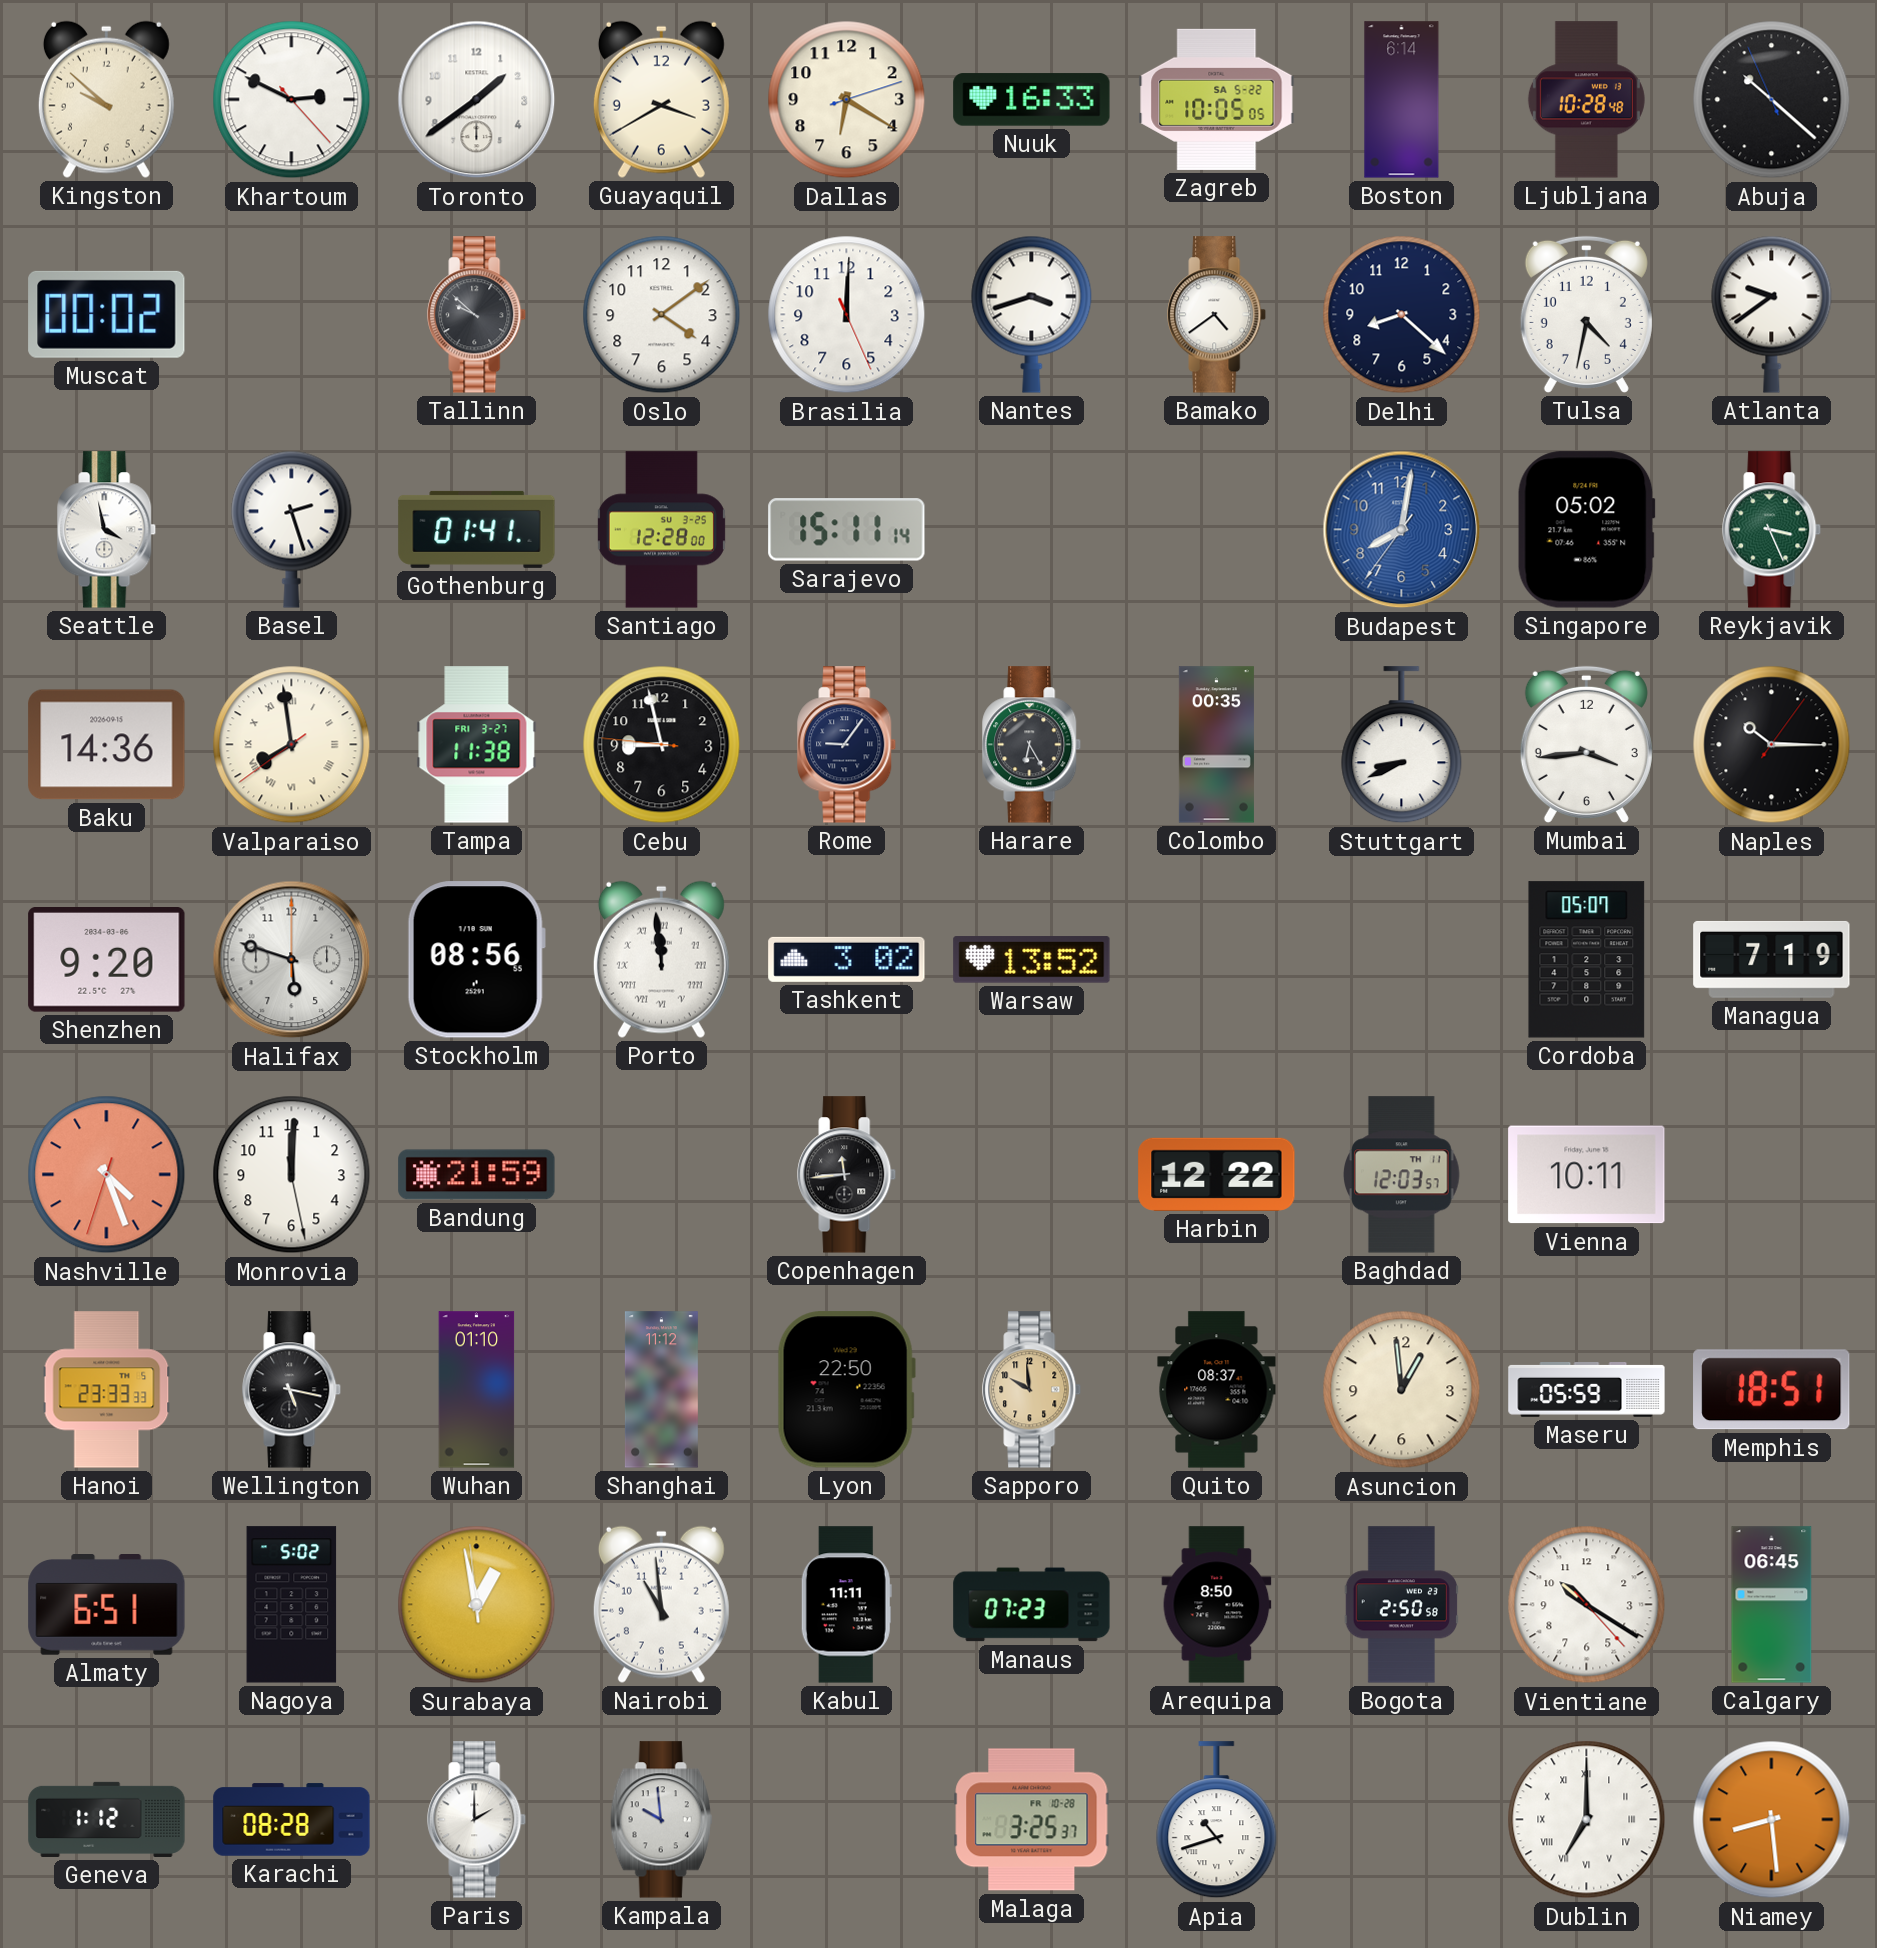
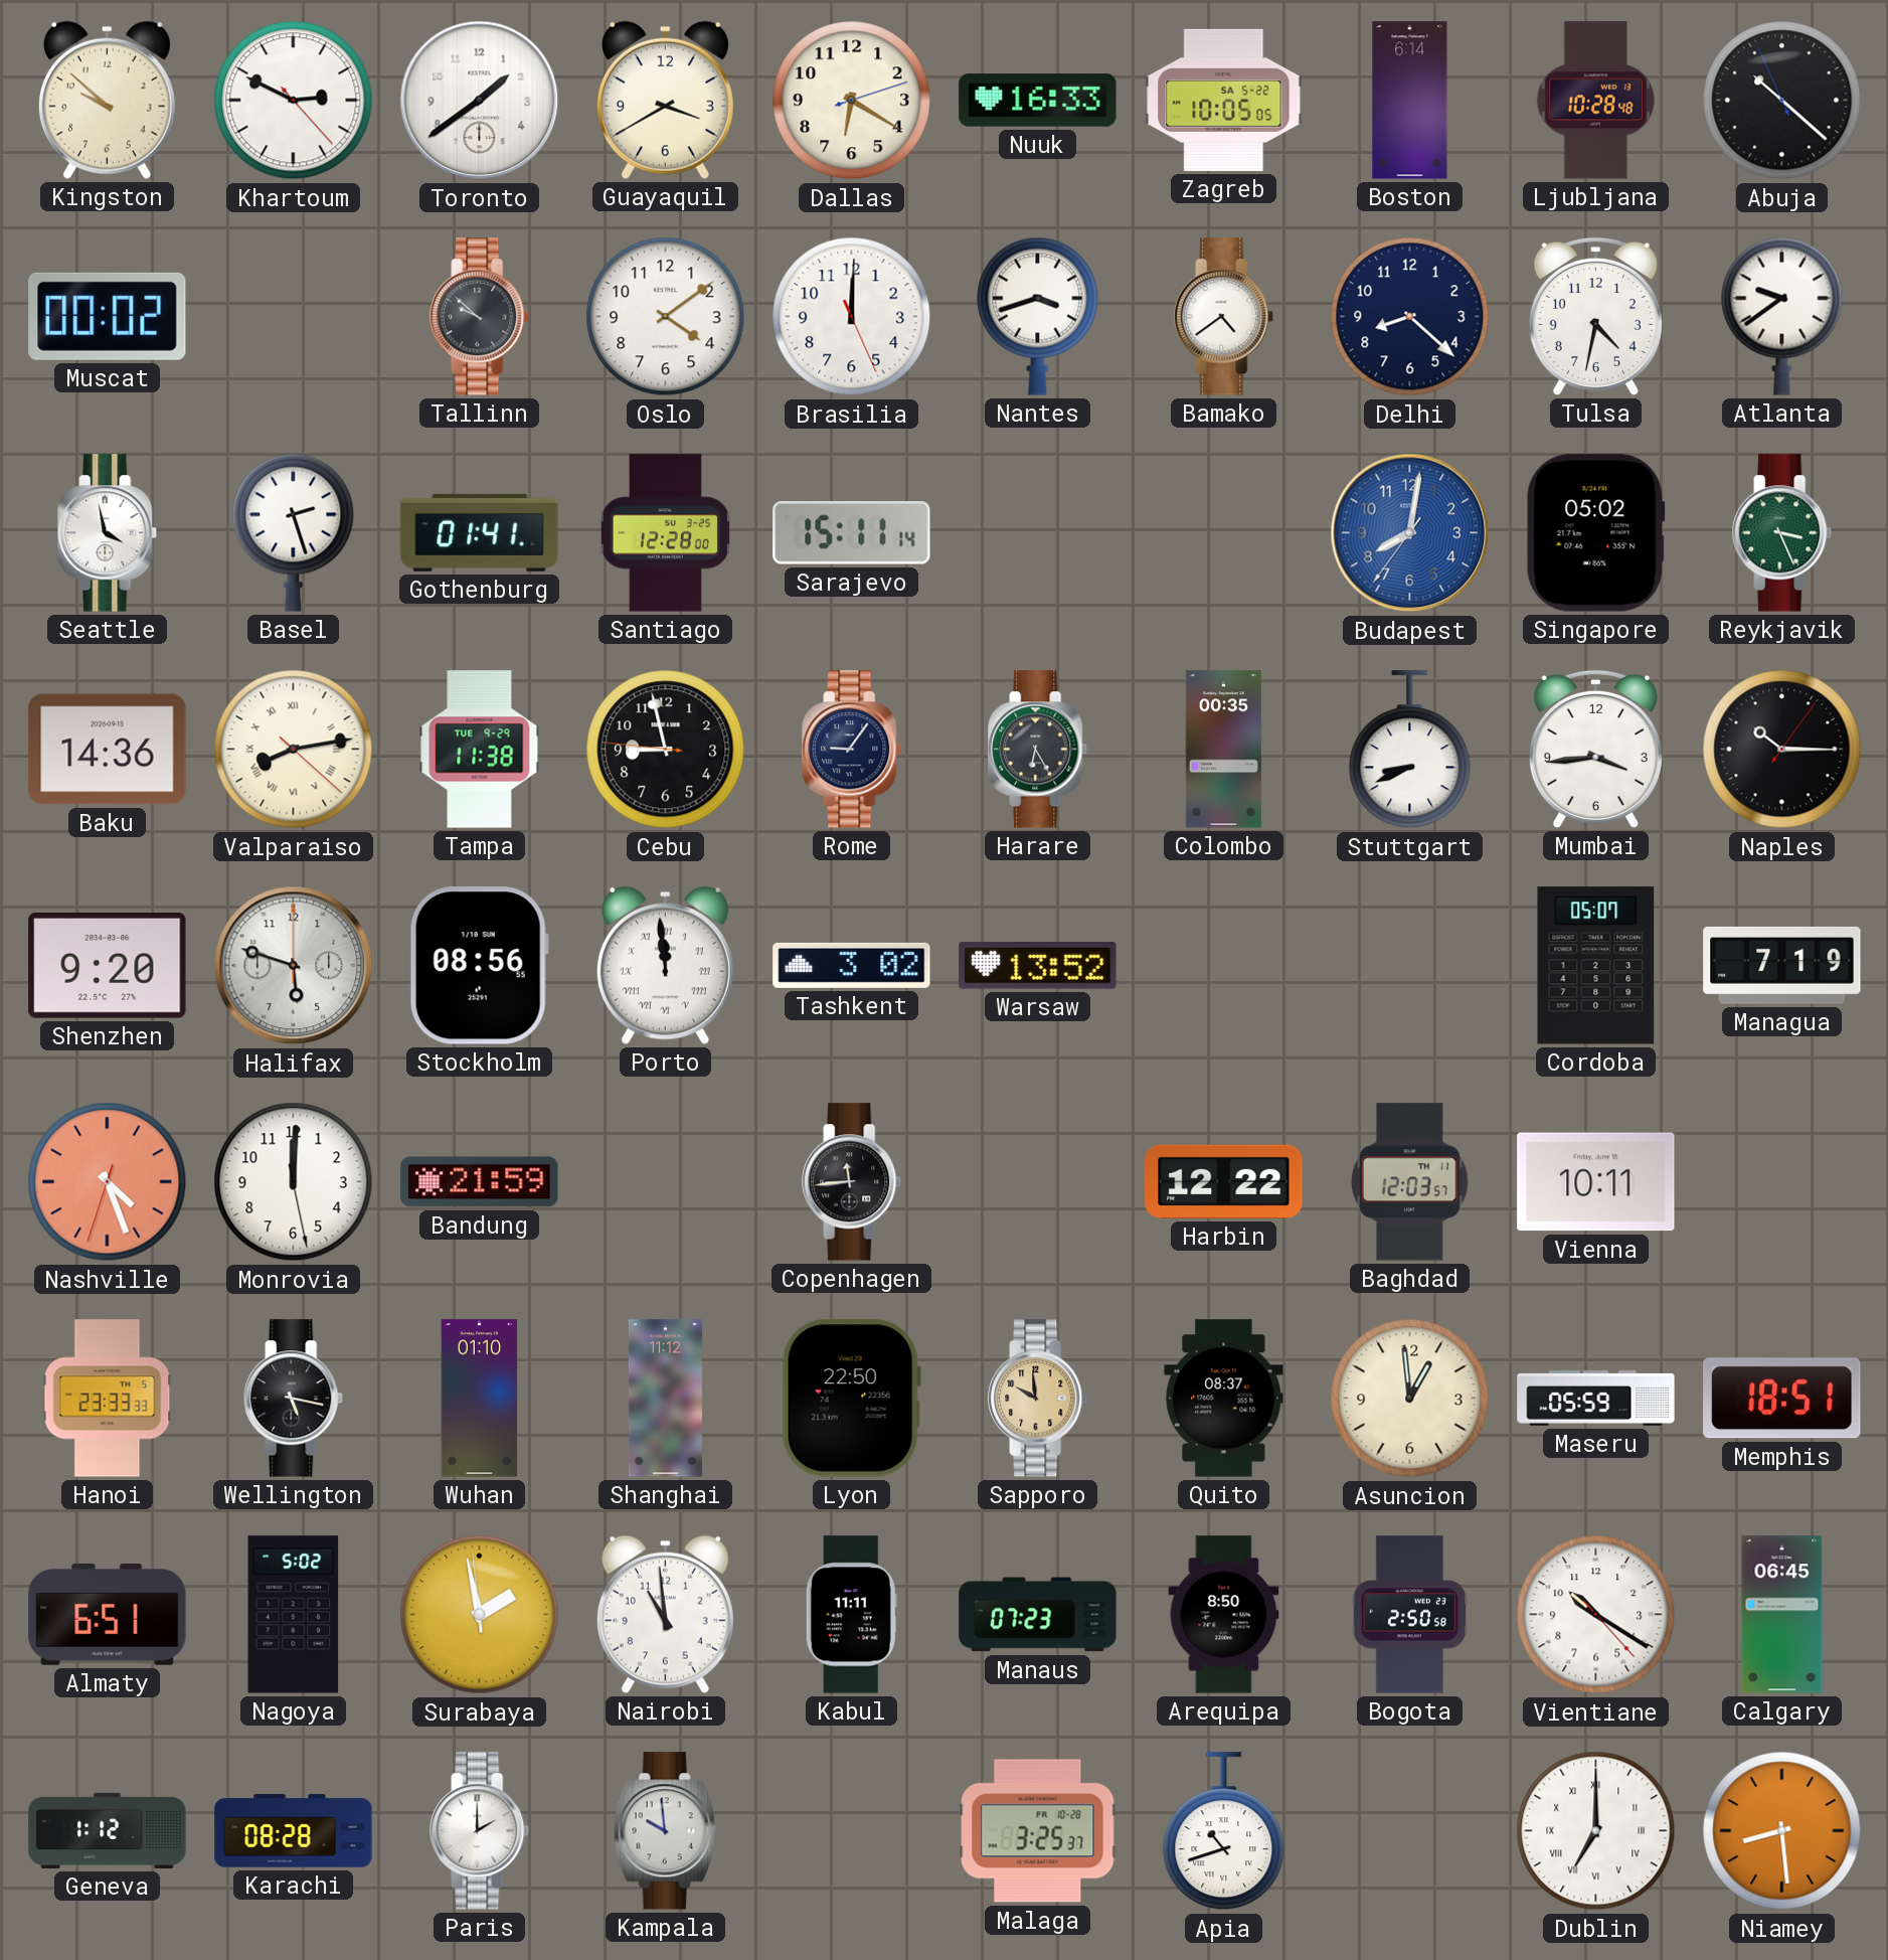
Valparaiso: 7:58 -> 8:13 (294, 750)
Tampa date: FRI 3-27 -> TUE 9-29 (480, 750)
Surabaya: 12:57 -> 1:57 (480, 1615)
